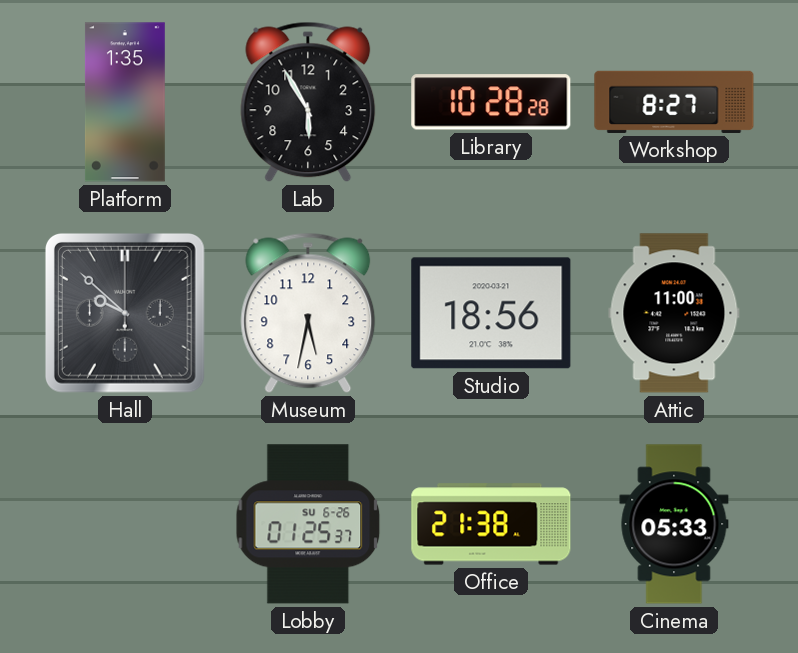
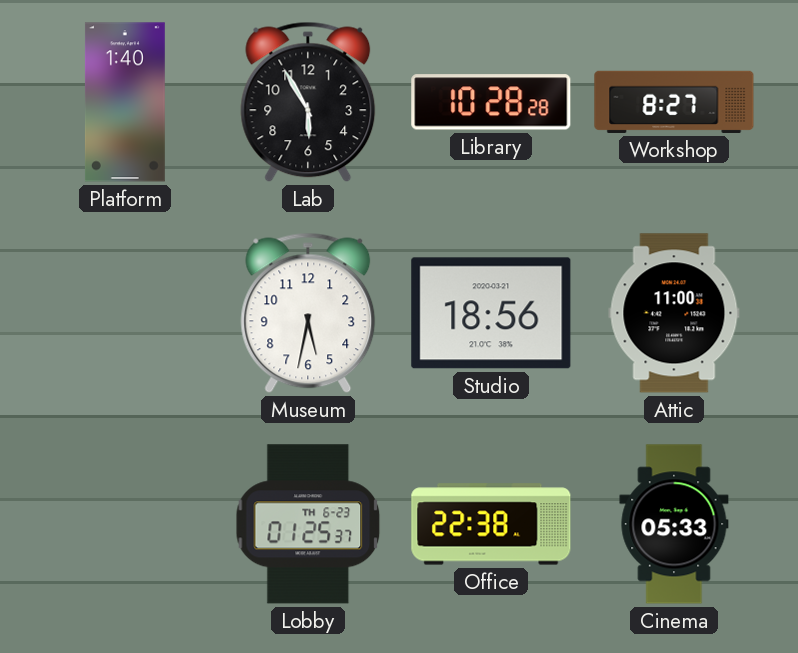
Platform: 1:35 -> 1:40 (125, 102)
Hall: 9:52 -> none (125, 313)
Lobby date: SU 6-26 -> TH 6-23 (308, 524)
Office: 21:38 -> 22:38 (491, 524)
